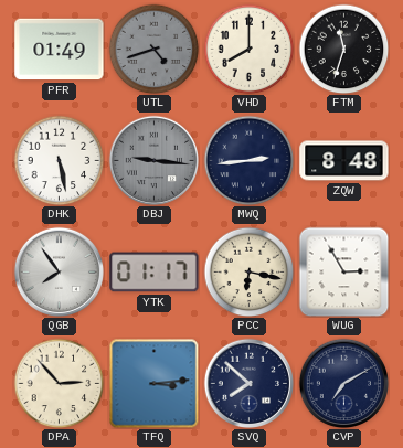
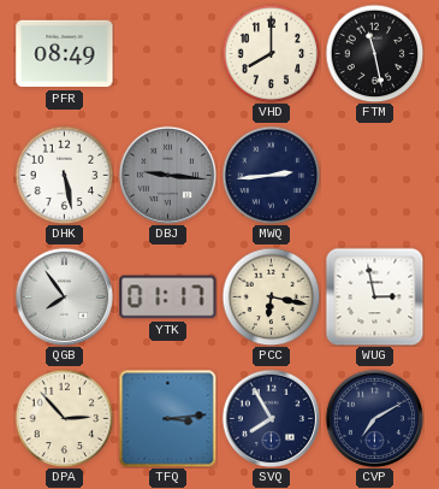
PFR: 01:49 -> 08:49 (65, 54)
UTL: 4:42 -> none (153, 49)
FTM: 11:33 -> 11:28 (374, 53)
ZQW: 8:48 -> none (344, 161)
WUG: 2:55 -> 2:58 (374, 296)
SVQ: 7:52 -> 7:55 (271, 418)
